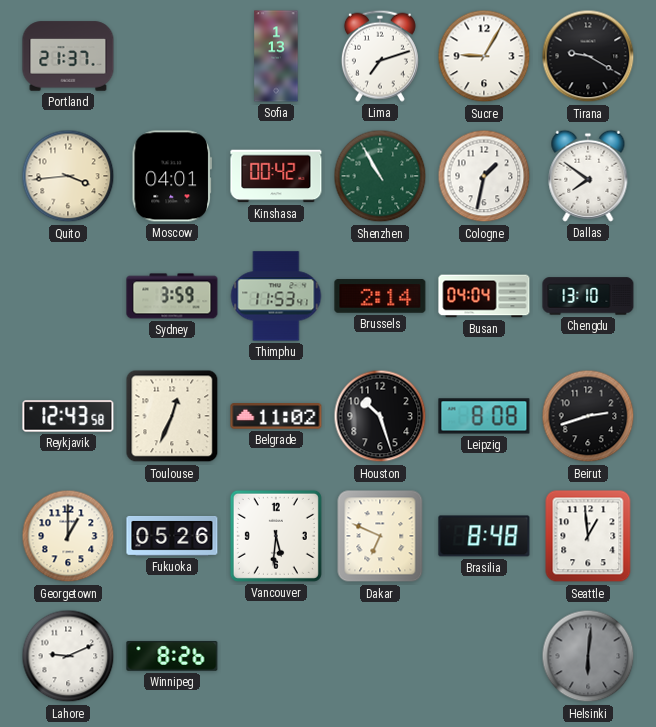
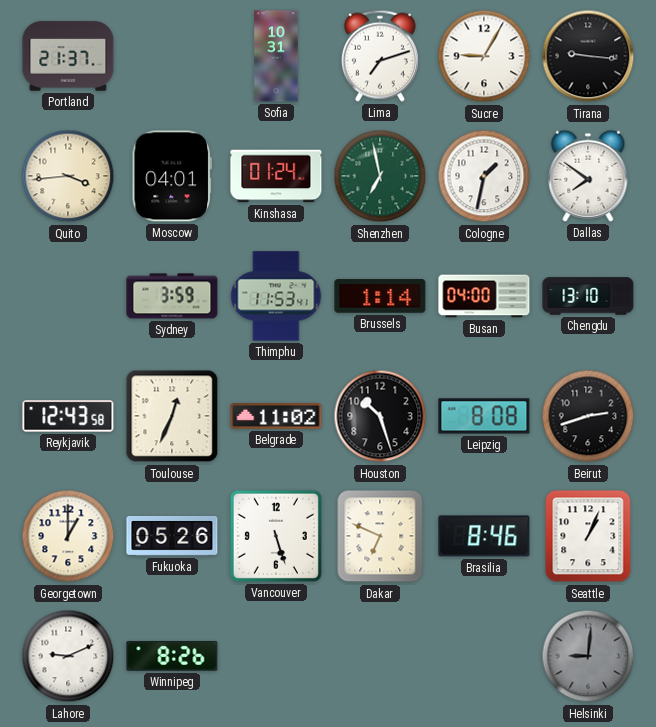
Sofia: 1:13 -> 10:31 (276, 56)
Tirana: 9:20 -> 9:16 (588, 56)
Kinshasa: 00:42 -> 01:24 (276, 176)
Shenzhen: 10:55 -> 6:58 (380, 176)
Brussels: 2:14 -> 1:14 (380, 296)
Busan: 04:04 -> 04:00 (484, 296)
Vancouver: 5:31 -> 5:27 (276, 536)
Brasilia: 8:48 -> 8:46 (484, 536)
Seattle: 12:59 -> 1:04 (588, 536)
Helsinki: 6:01 -> 9:01 (588, 656)
